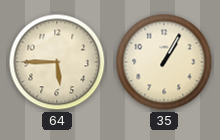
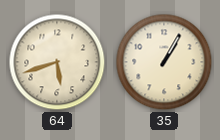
64: 5:45 -> 5:42 (57, 62)
